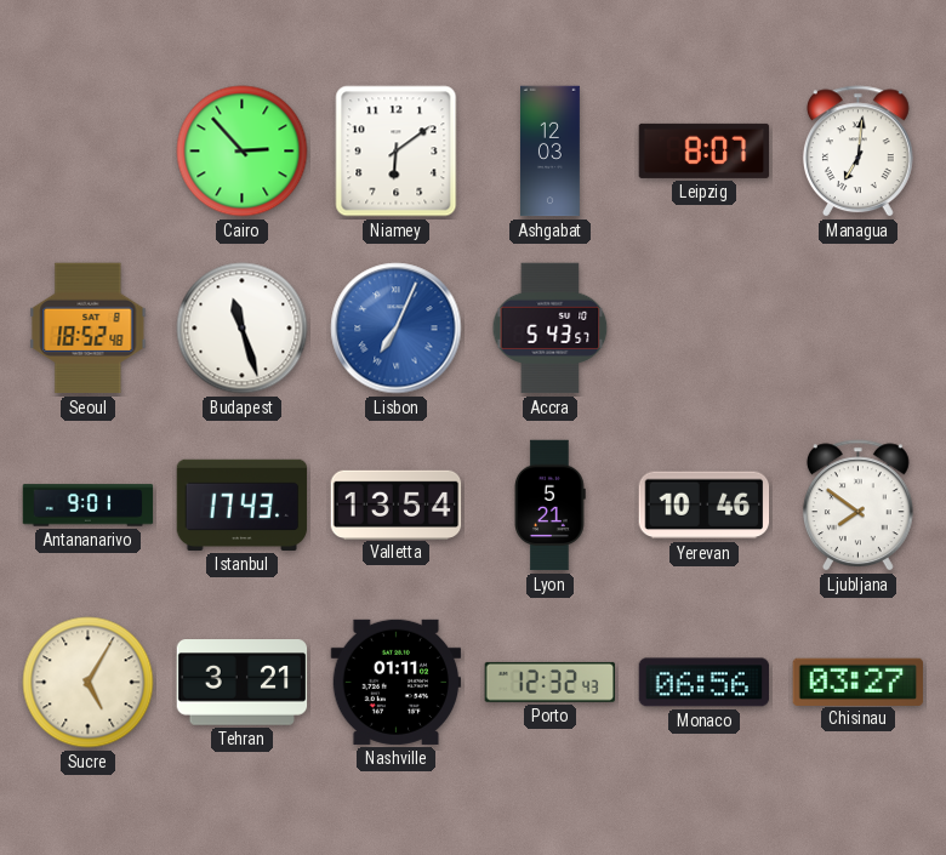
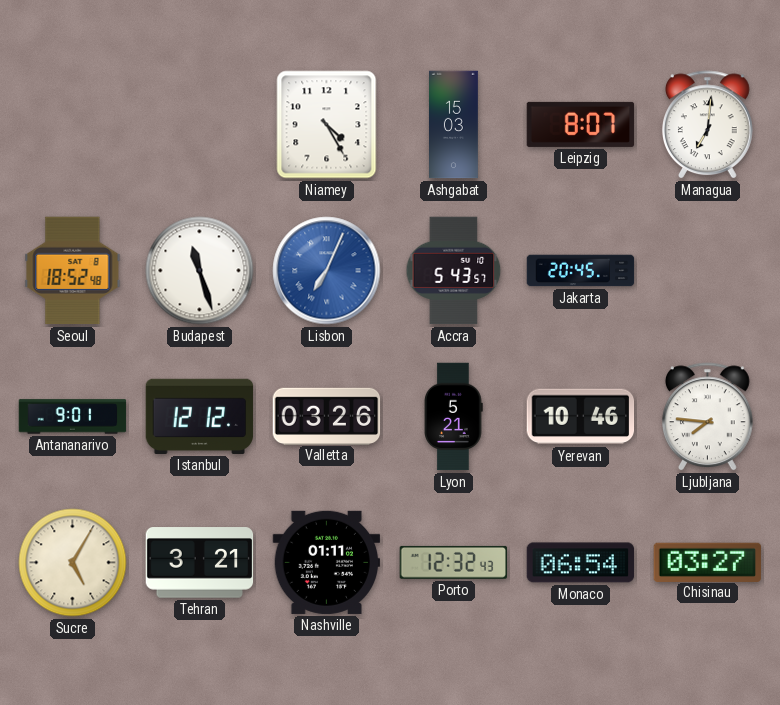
Cairo: 2:53 -> none (243, 152)
Niamey: 6:09 -> 4:25 (327, 125)
Ashgabat: 12:03 -> 15:03 (454, 125)
Jakarta: none -> 20:45 (581, 271)
Istanbul: 17:43 -> 12:12 (200, 416)
Valletta: 13:54 -> 03:26 (327, 416)
Ljubljana: 7:51 -> 7:46 (707, 417)
Monaco: 06:56 -> 06:54 (581, 563)
